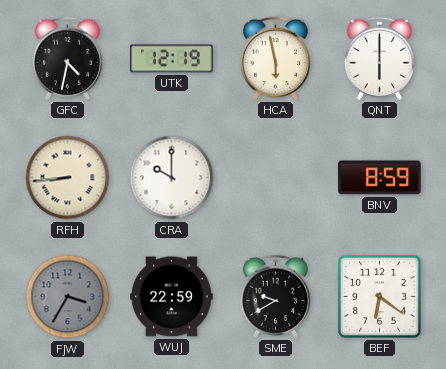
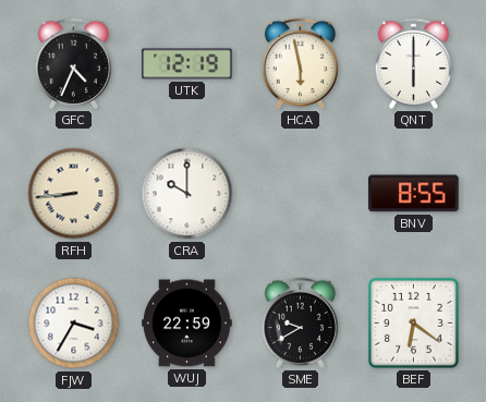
GFC: 4:32 -> 4:34 (73, 63)
BNV: 8:59 -> 8:55 (414, 194)
FJW dial: grey -> white (74, 324)
